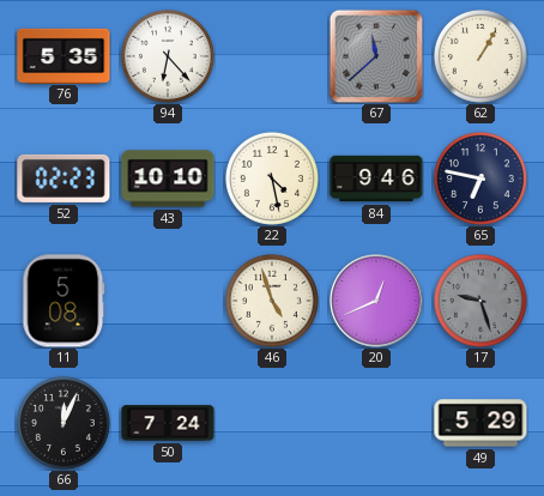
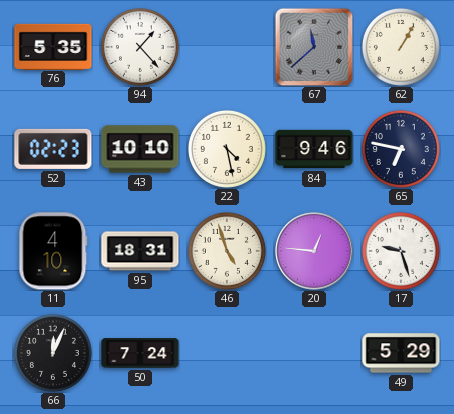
94: 6:23 -> 1:23 (140, 47)
11: 5:08 -> 4:10 (53, 251)
95: none -> 18:31 (140, 251)
20: 12:41 -> 12:46 (314, 251)
17 dial: grey -> white (401, 251)
